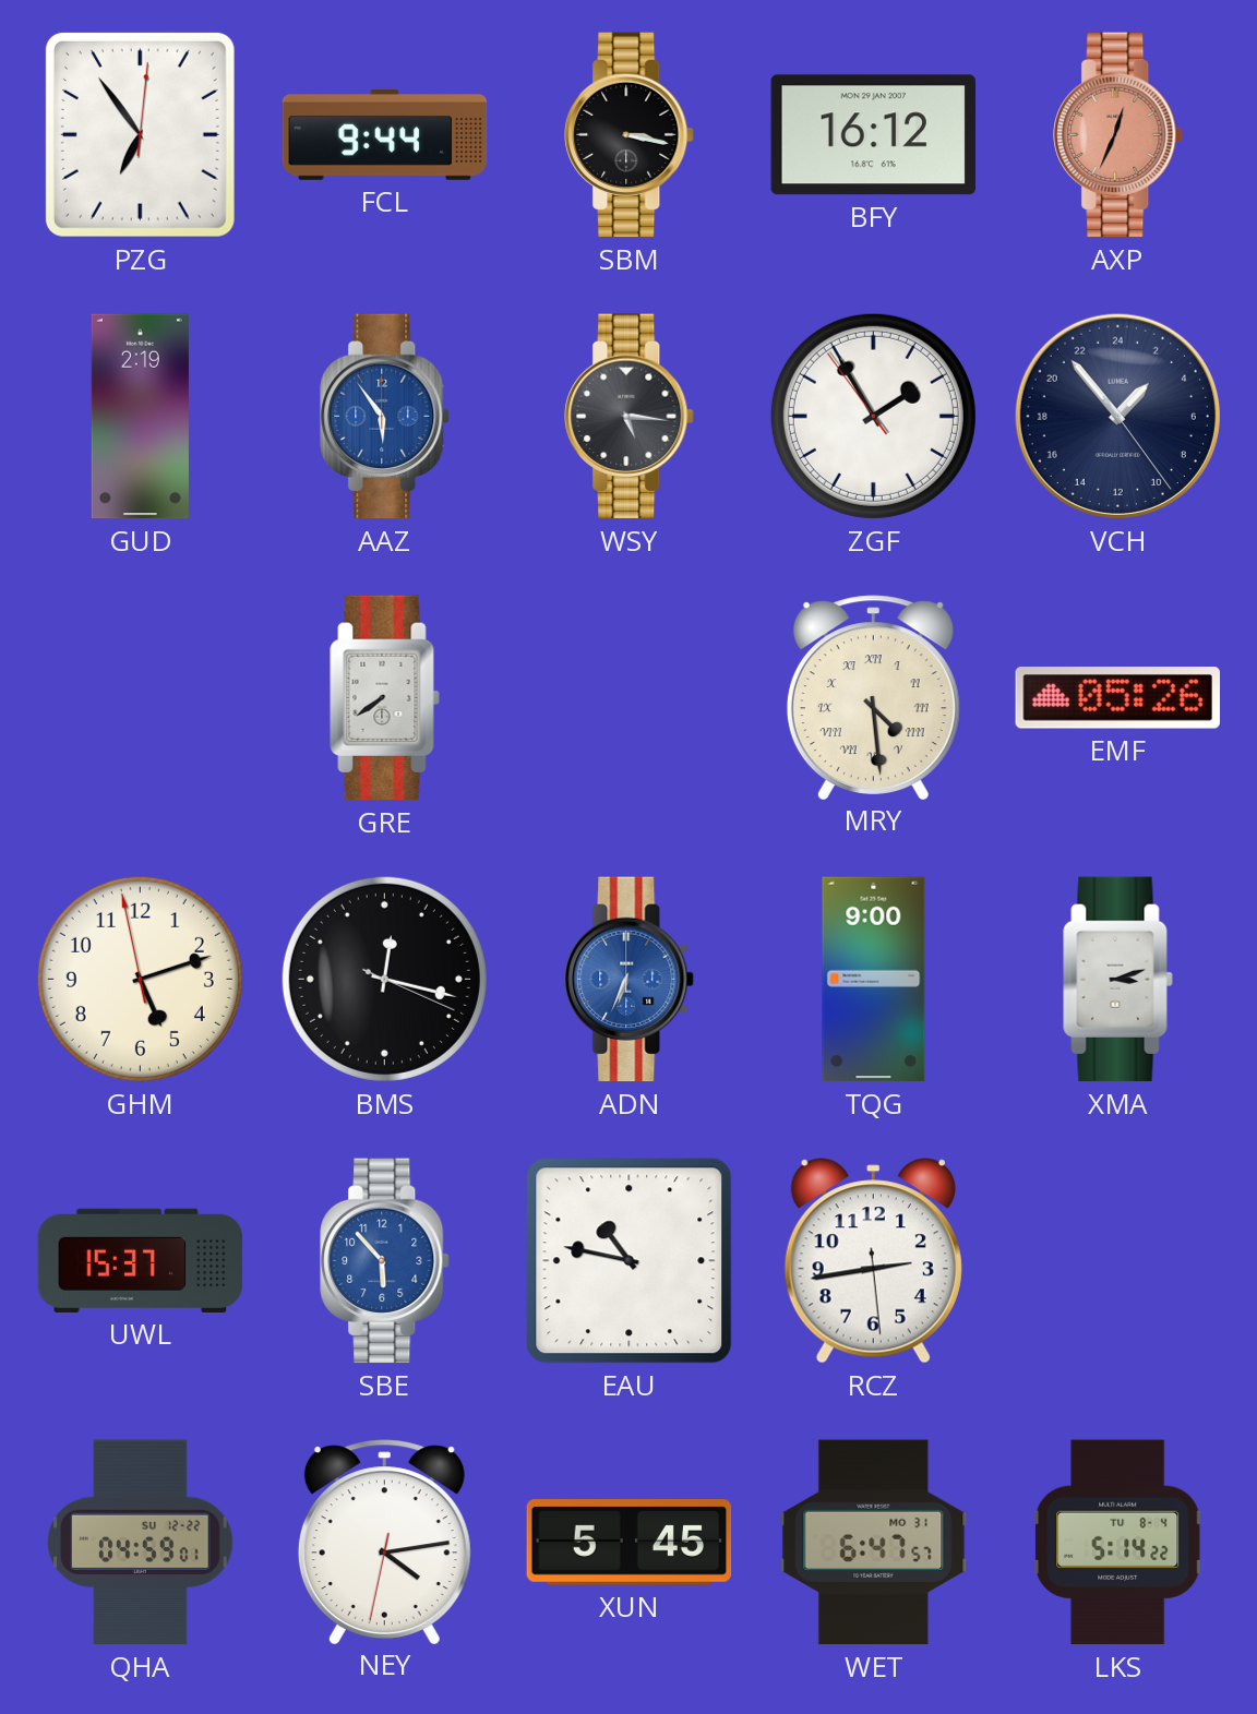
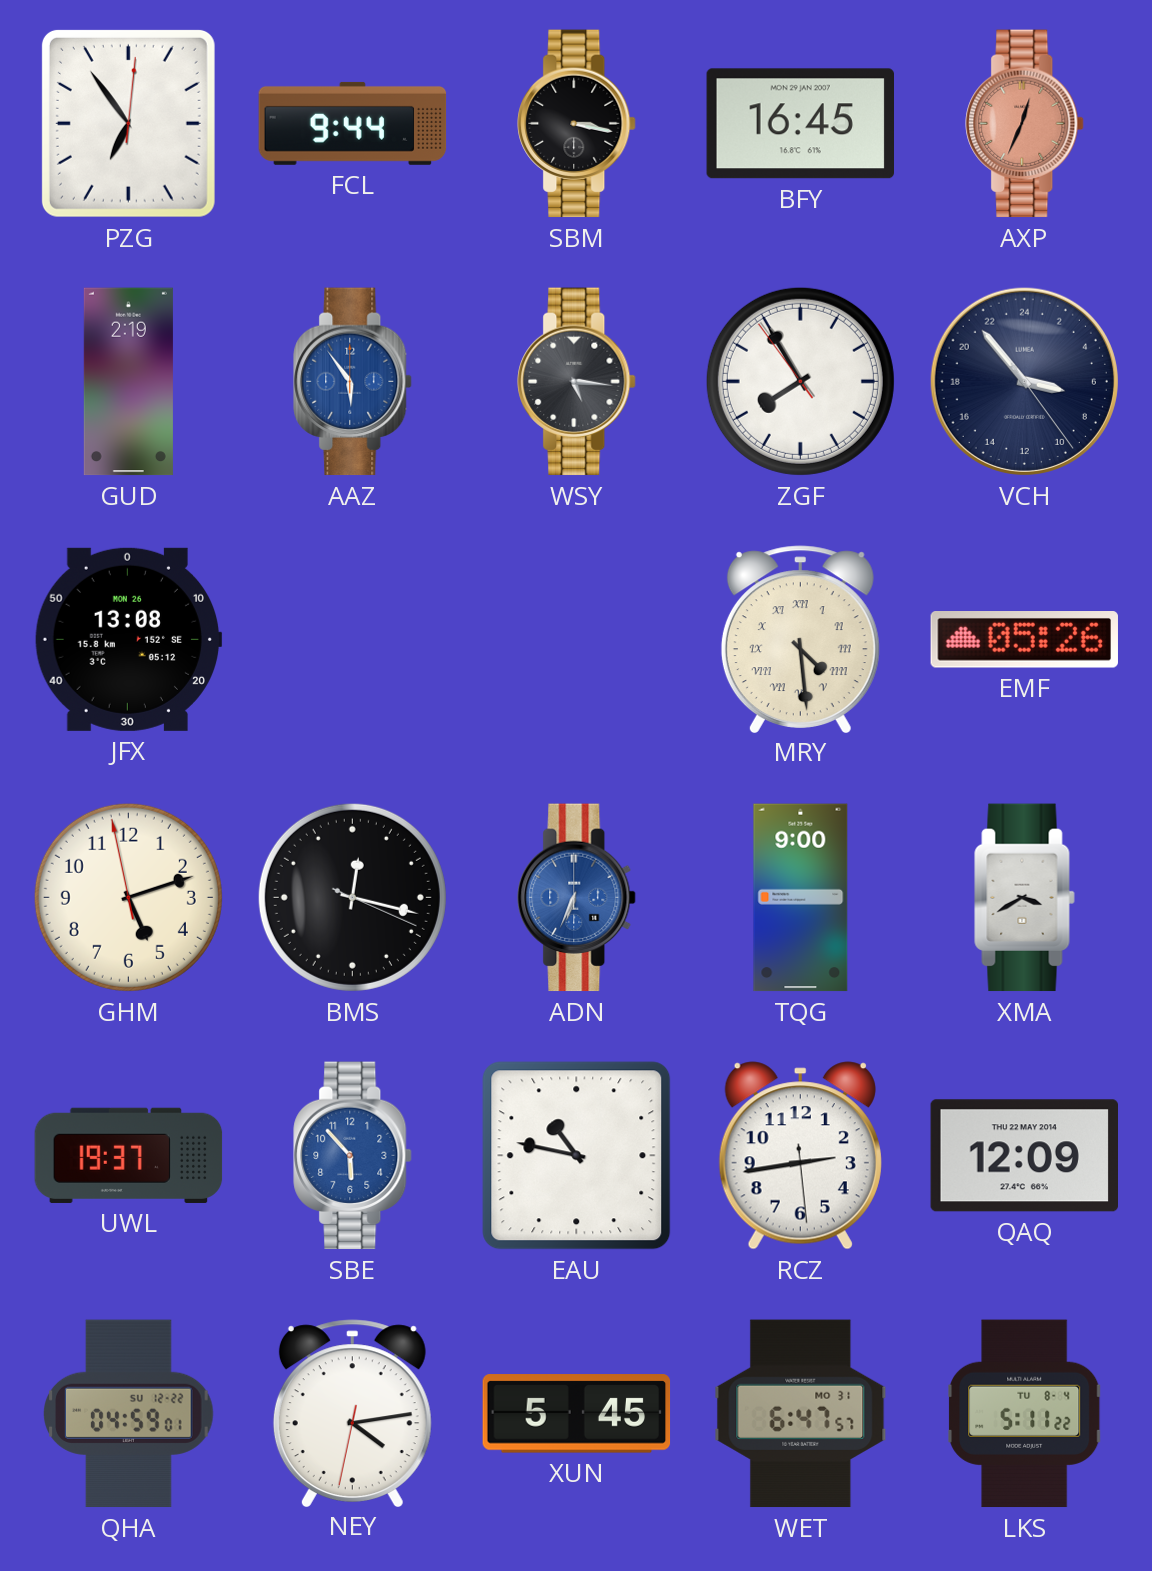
BFY: 16:12 -> 16:45 (800, 124)
ZGF: 1:54 -> 7:54 (800, 381)
VCH: 2:53 -> 6:53 (1024, 381)
JFX: none -> 13:08 (128, 639)
GRE: 7:39 -> none (385, 698)
XMA: 3:12 -> 3:40 (1025, 898)
UWL: 15:37 -> 19:37 (129, 1155)
QAQ: none -> 12:09 (1024, 1156)
LKS: 5:14 -> 5:11 (1025, 1414)
